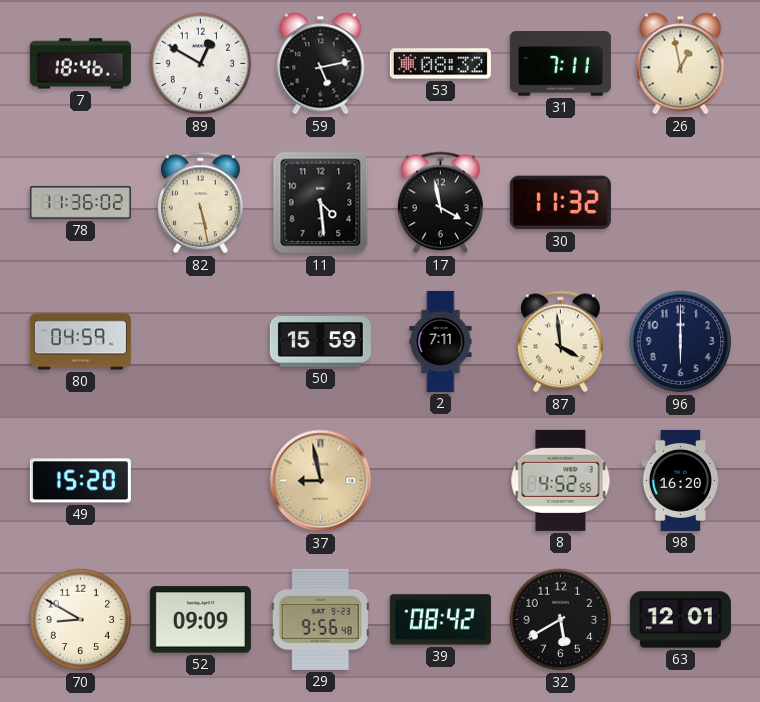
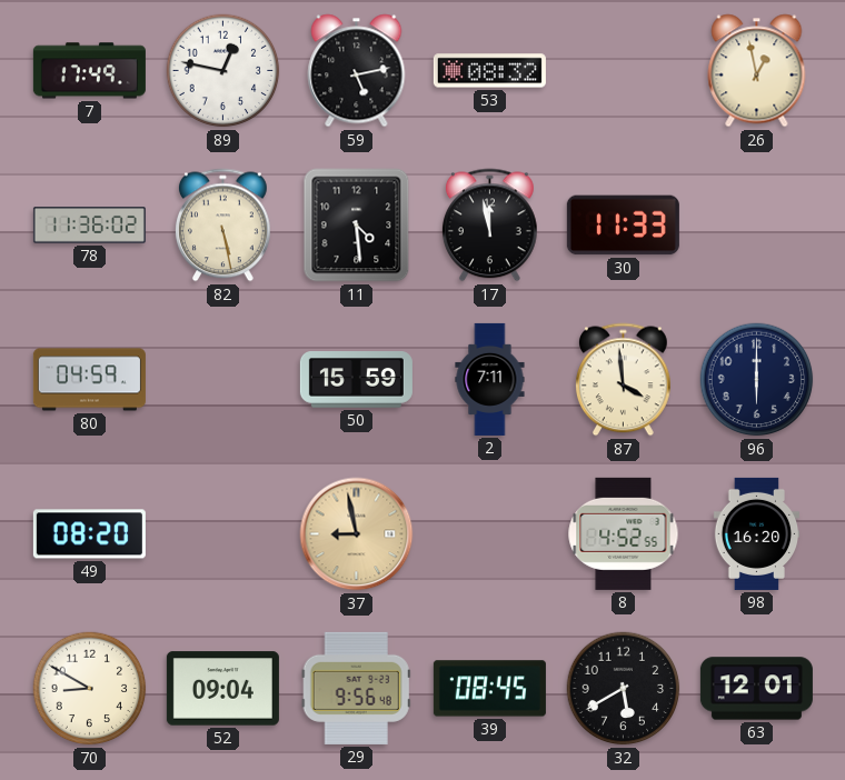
7: 18:46 -> 17:49 (89, 71)
89: 12:50 -> 12:47 (223, 71)
31: 7:11 -> none (560, 64)
17: 3:58 -> 11:58 (490, 226)
30: 11:32 -> 11:33 (623, 226)
49: 15:20 -> 08:20 (89, 534)
52: 09:09 -> 09:04 (222, 689)
39: 08:42 -> 08:45 (489, 689)
